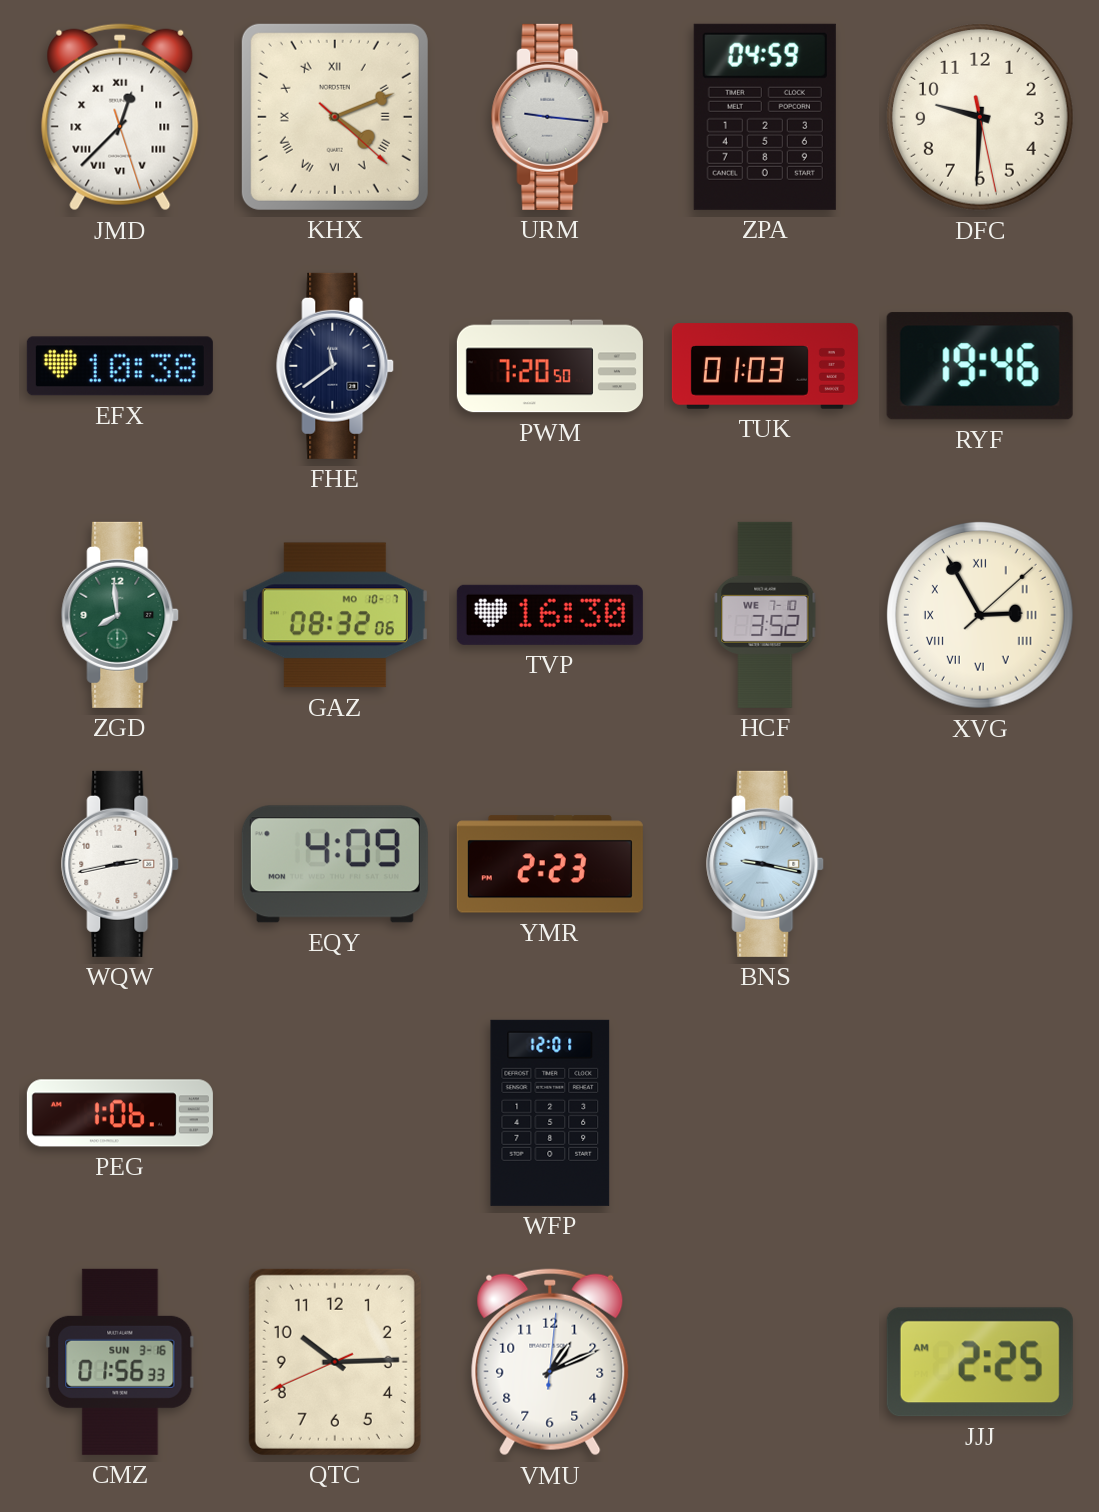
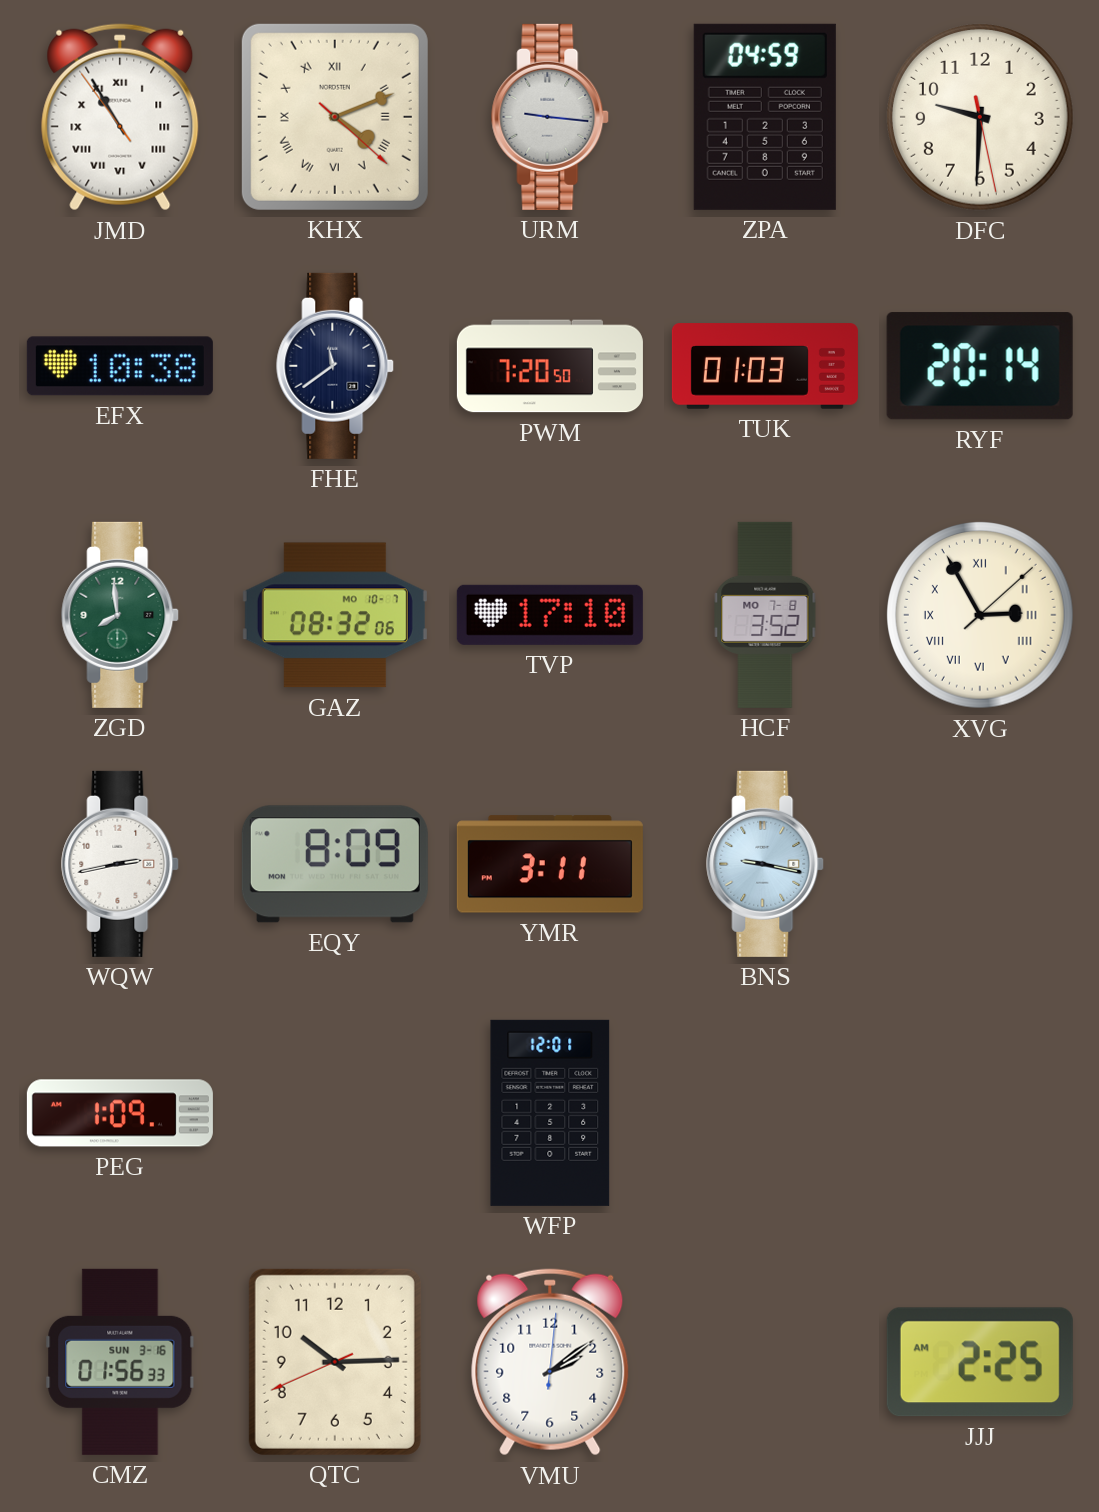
JMD: 12:37 -> 10:54 (120, 117)
RYF: 19:46 -> 20:14 (980, 366)
TVP: 16:30 -> 17:10 (550, 615)
HCF date: WE 7-10 -> MO 7-8 (765, 615)
EQY: 4:09 -> 8:09 (335, 864)
YMR: 2:23 -> 3:11 (550, 864)
PEG: 1:06 -> 1:09 (120, 1113)
VMU: 1:11 -> 2:09 (550, 1362)
